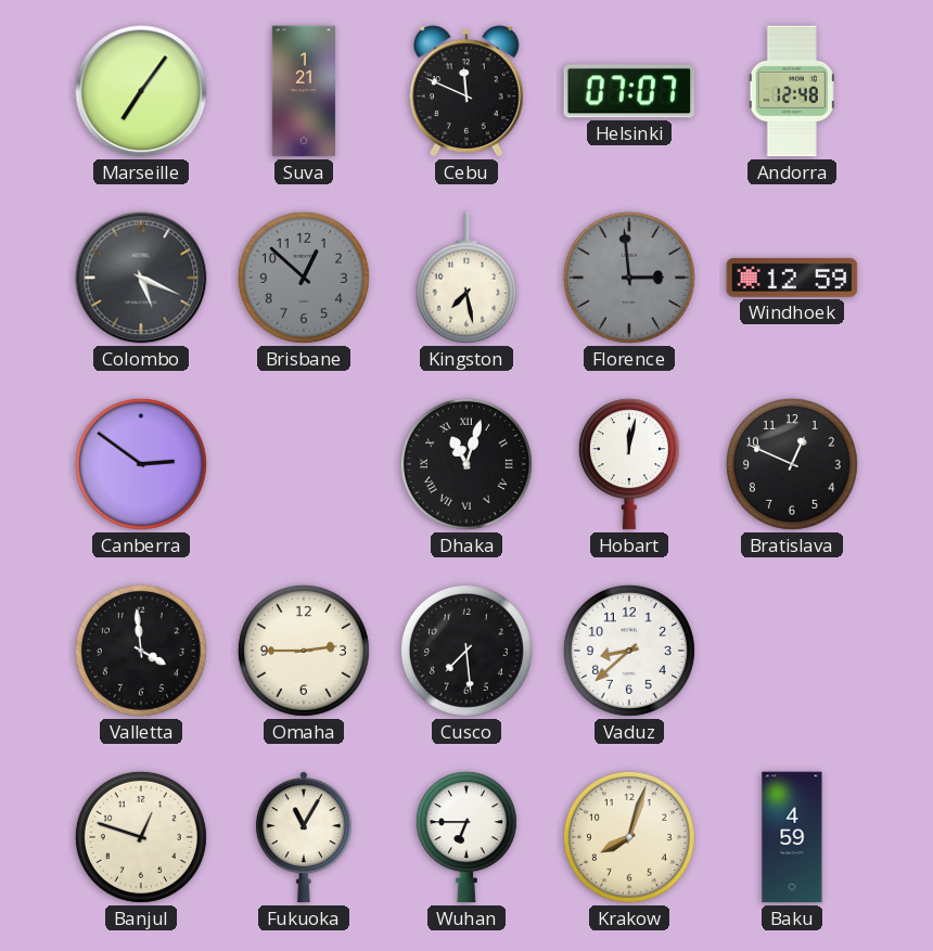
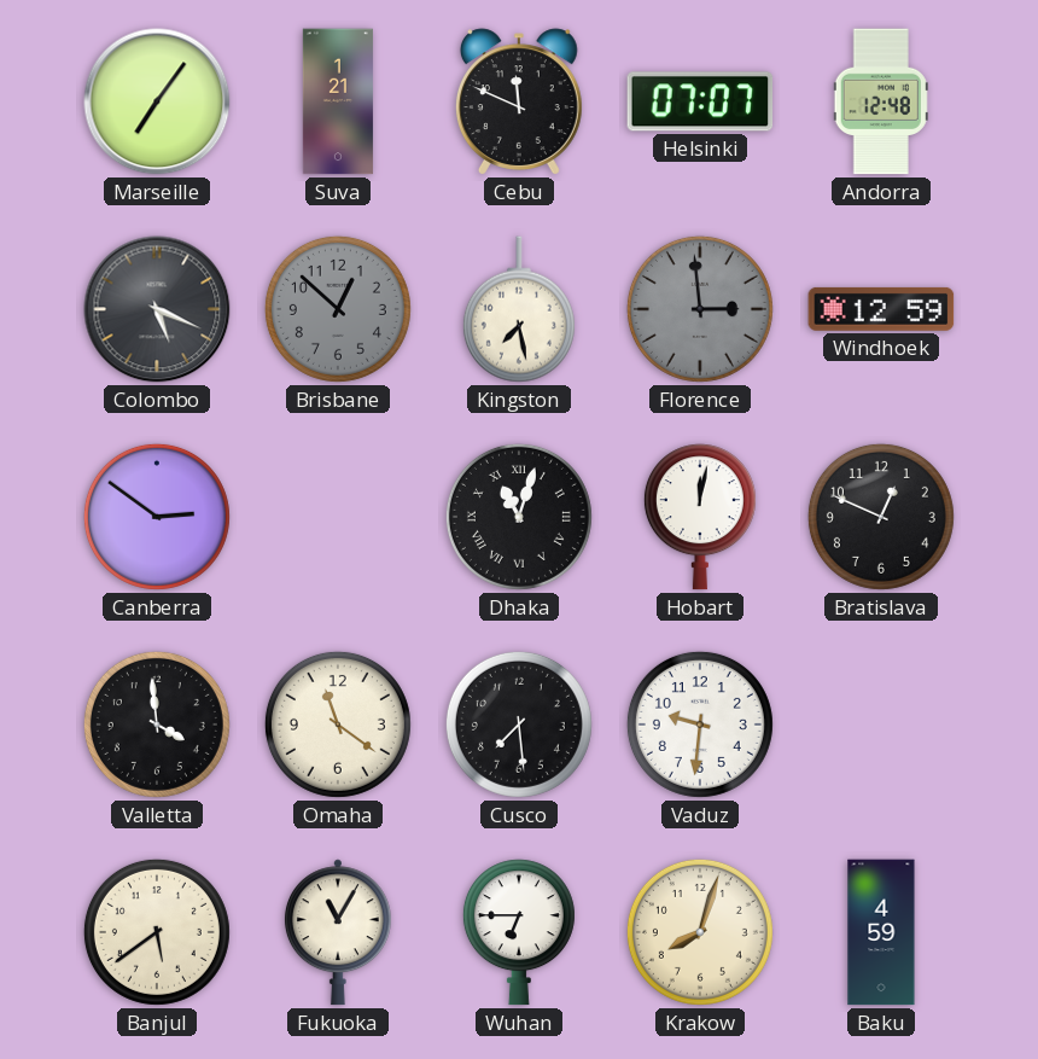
Omaha: 2:45 -> 11:21 (338, 725)
Vaduz: 8:38 -> 9:31 (700, 725)
Banjul: 12:48 -> 5:39 (157, 932)
